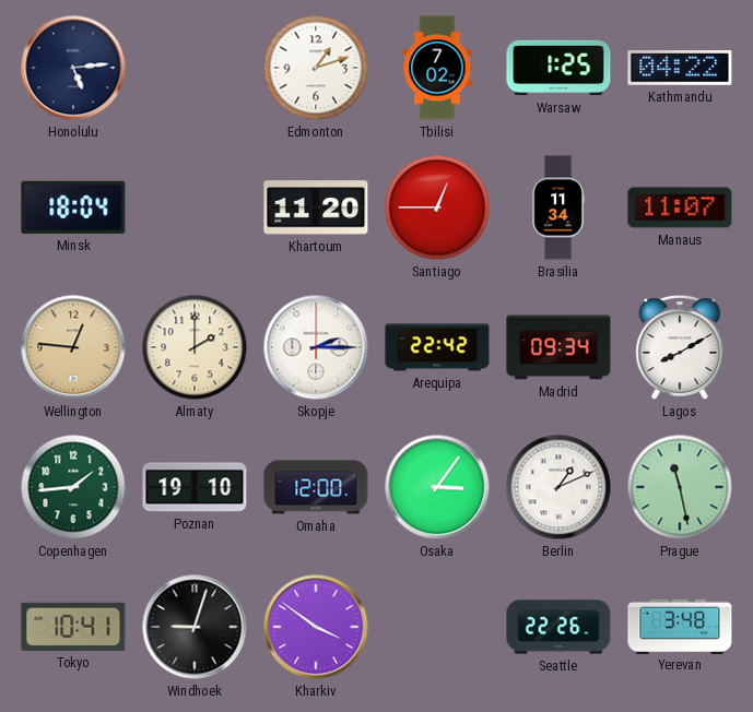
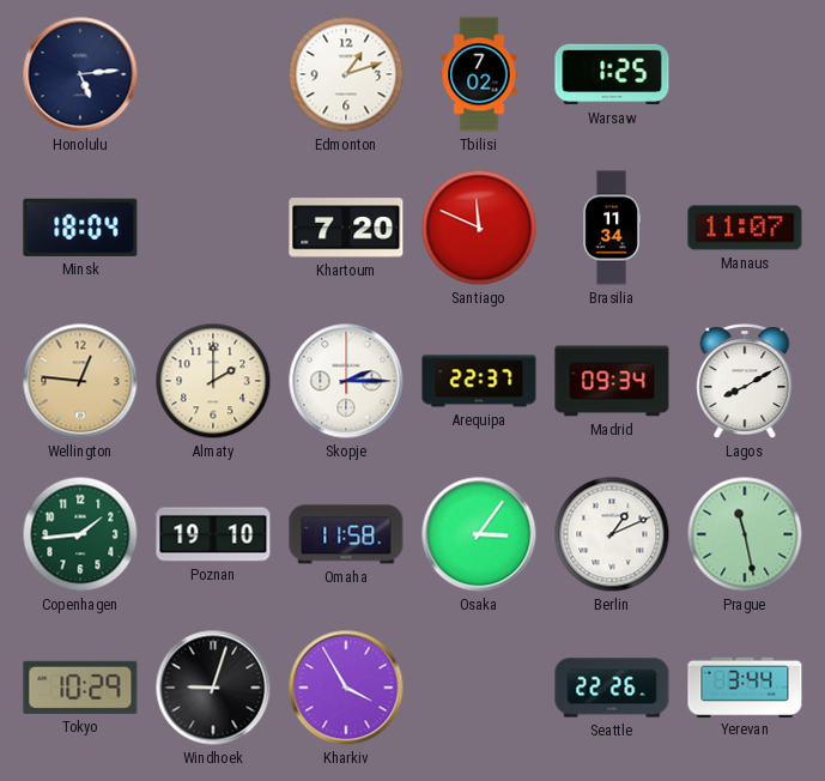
Kathmandu: 04:22 -> none (680, 69)
Khartoum: 11:20 -> 7:20 (346, 228)
Santiago: 12:45 -> 11:49 (479, 228)
Arequipa: 22:42 -> 22:37 (479, 381)
Omaha: 12:00 -> 11:58 (346, 534)
Tokyo: 10:41 -> 10:29 (80, 688)
Kharkiv: 3:51 -> 3:55 (346, 688)
Yerevan: 3:48 -> 3:44 (745, 686)
